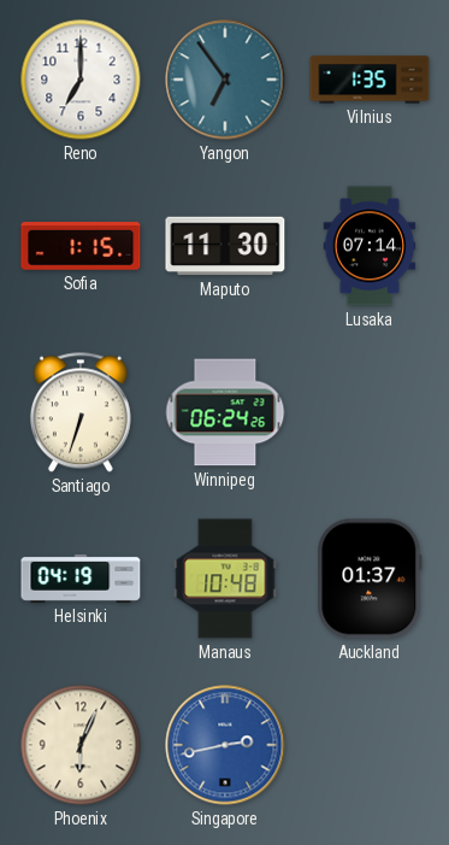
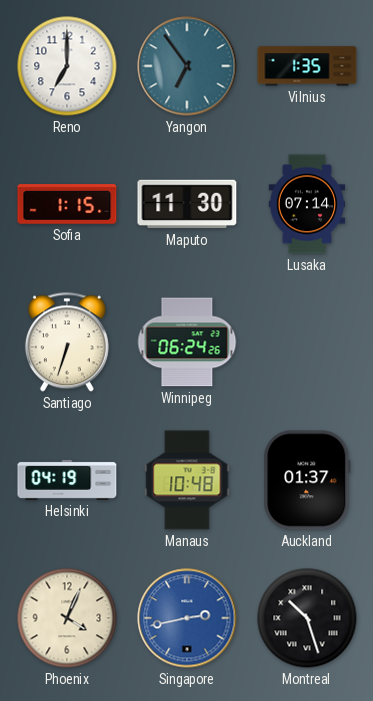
Phoenix: 6:04 -> 4:04 (67, 618)
Montreal: none -> 10:27 (307, 618)
